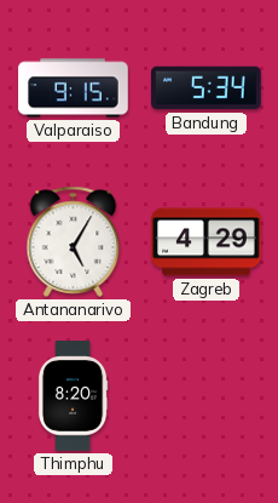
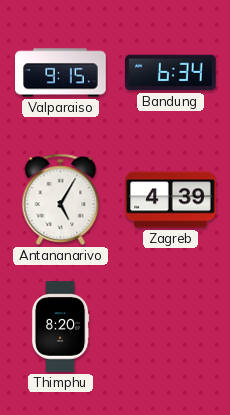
Bandung: 5:34 -> 6:34 (171, 73)
Zagreb: 4:29 -> 4:39 (171, 200)
